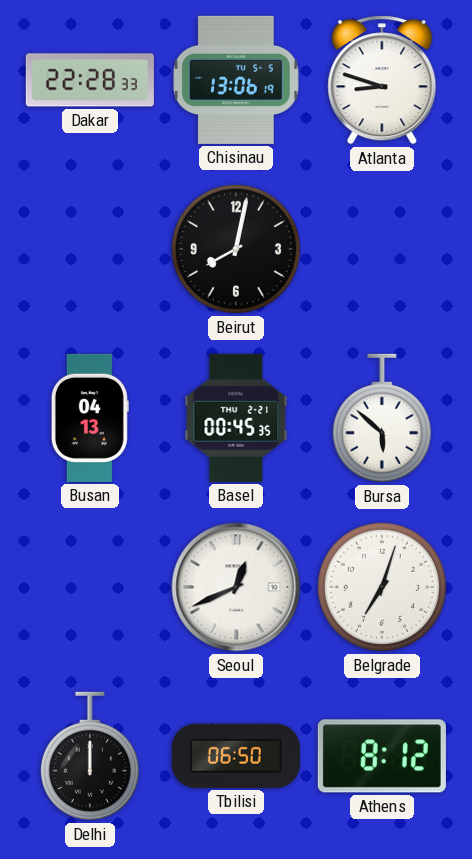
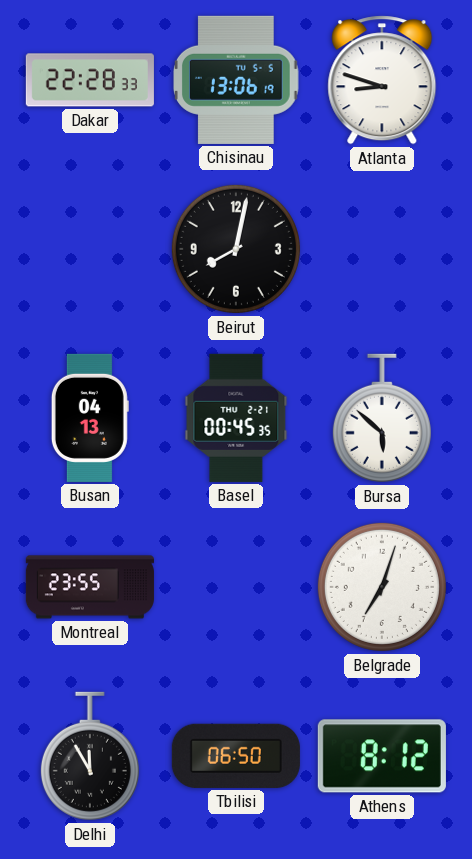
Montreal: none -> 23:55 (90, 587)
Seoul: 12:41 -> none (236, 587)
Delhi: 12:00 -> 11:55 (90, 756)
